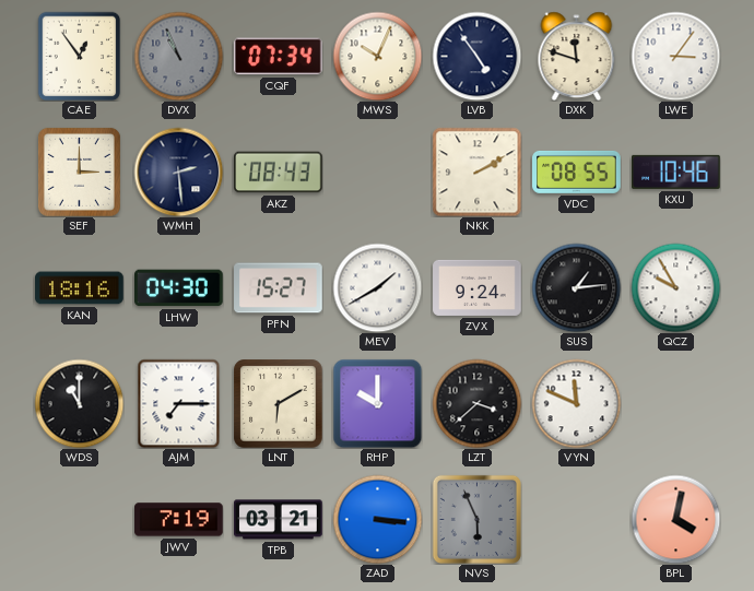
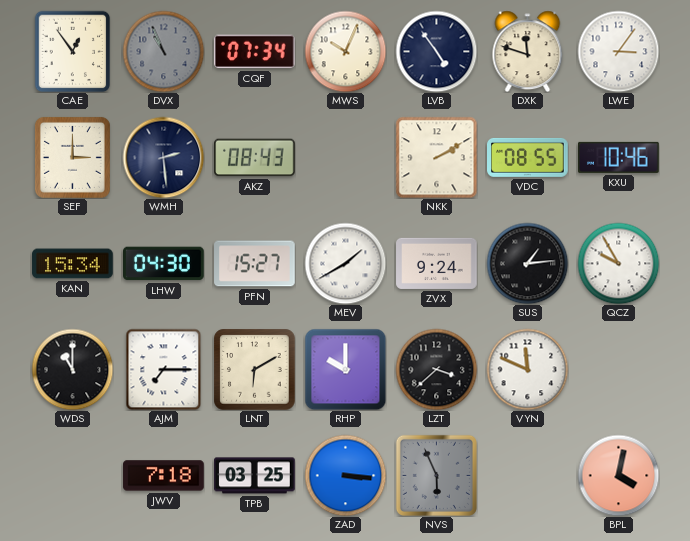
KAN: 18:16 -> 15:34 (73, 264)
JWV: 7:19 -> 7:18 (164, 476)
TPB: 03:21 -> 03:25 (255, 476)
